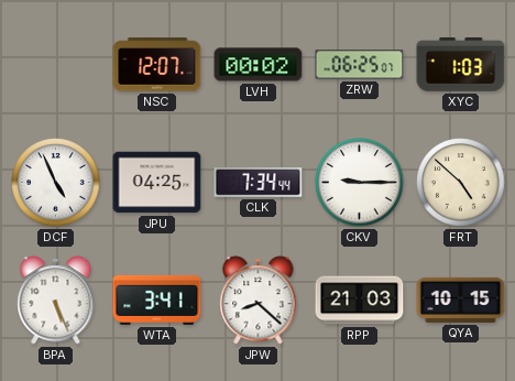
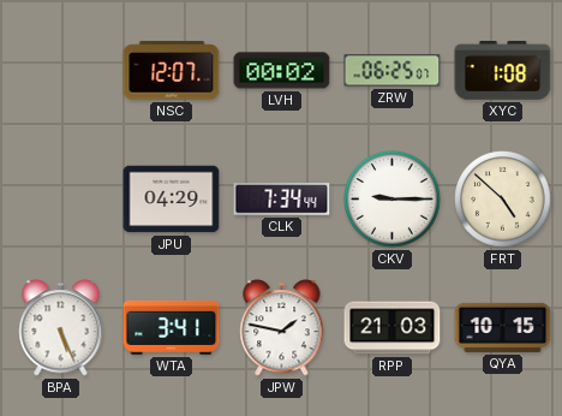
XYC: 1:03 -> 1:08 (503, 70)
DCF: 4:56 -> none (56, 183)
JPU: 04:25 -> 04:29 (172, 200)
JPW: 8:22 -> 1:47 (282, 328)
